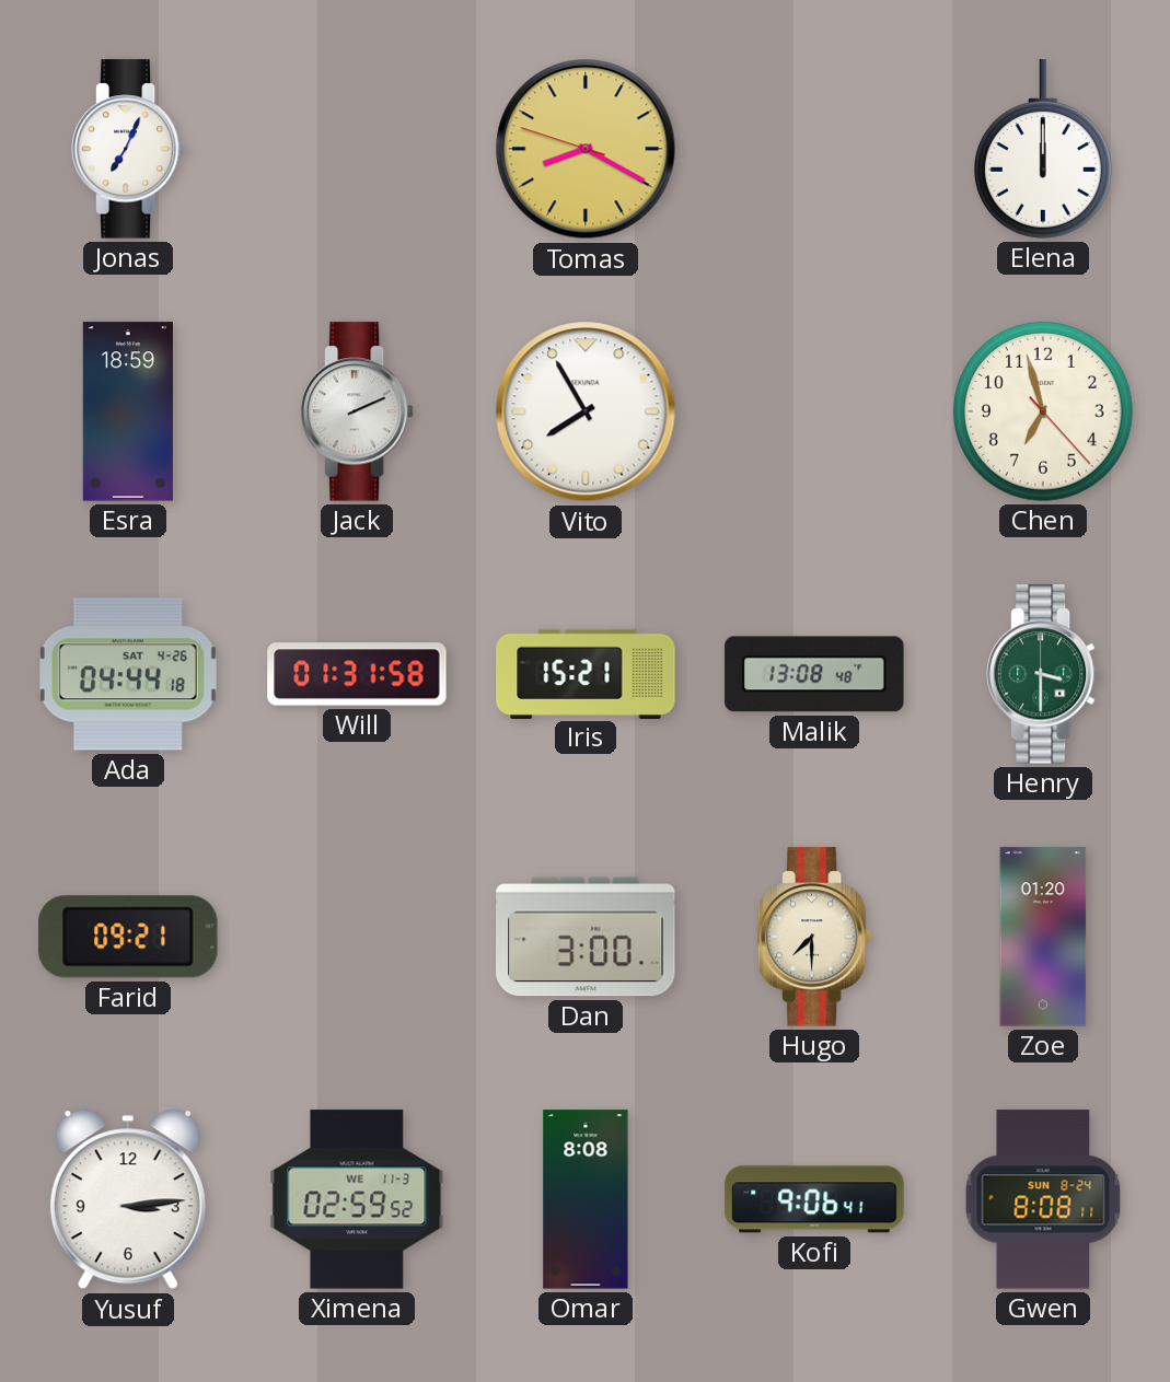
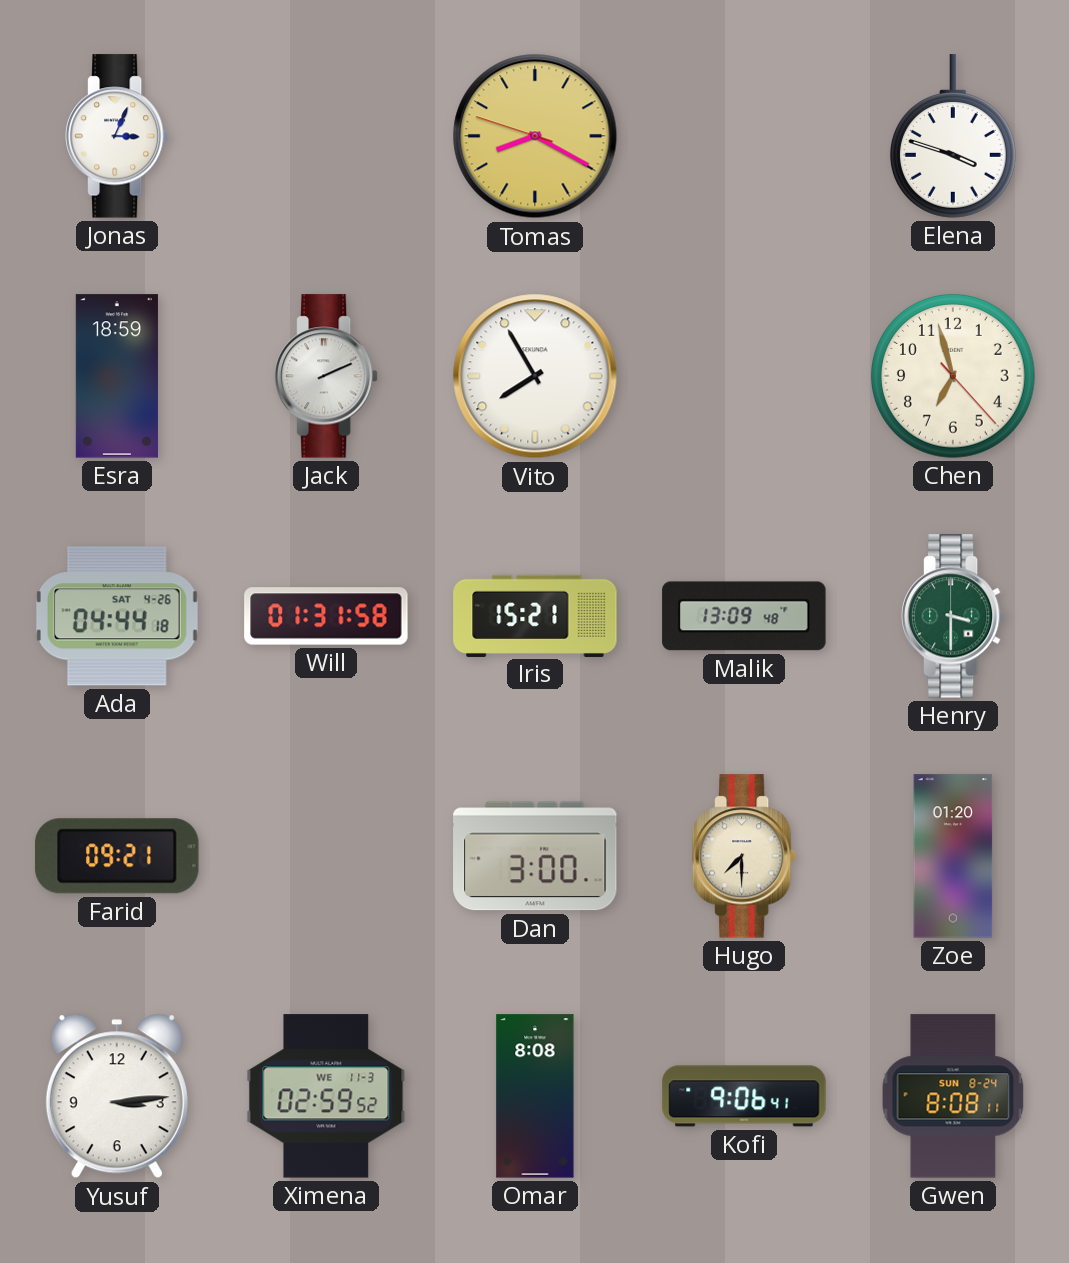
Jonas: 7:04 -> 3:04 (117, 136)
Elena: 12:00 -> 3:48 (953, 136)
Malik: 13:08 -> 13:09 (744, 616)
